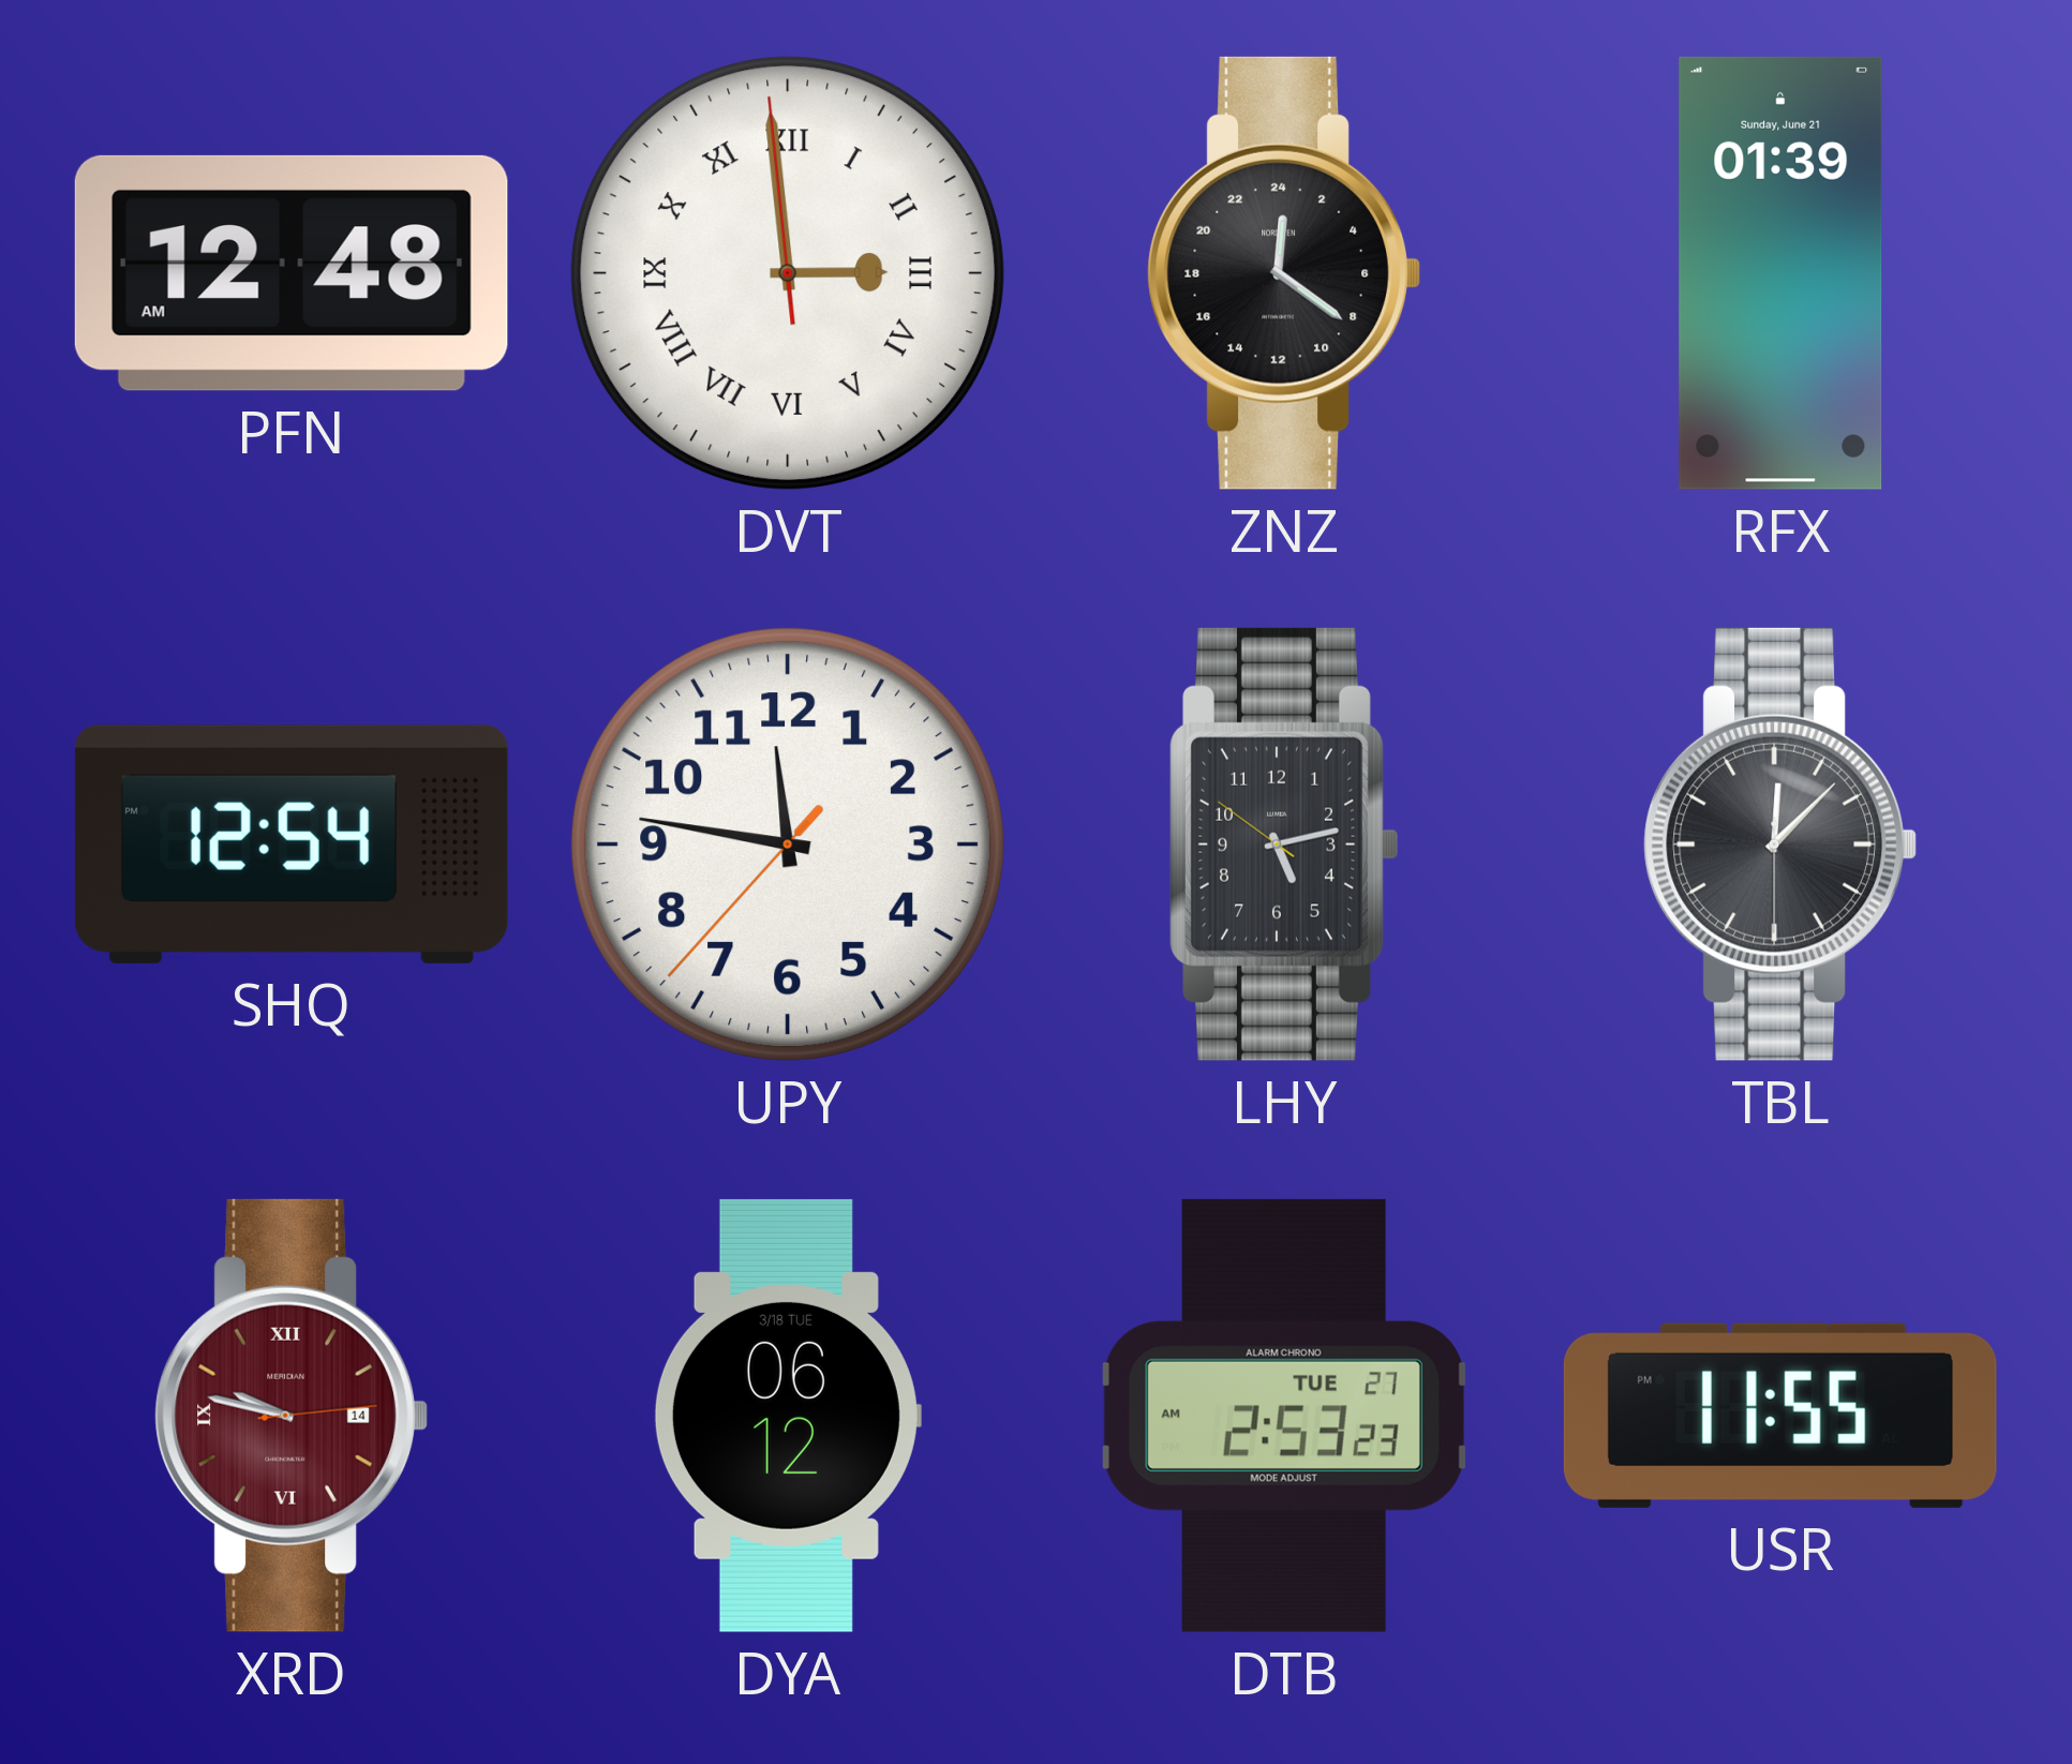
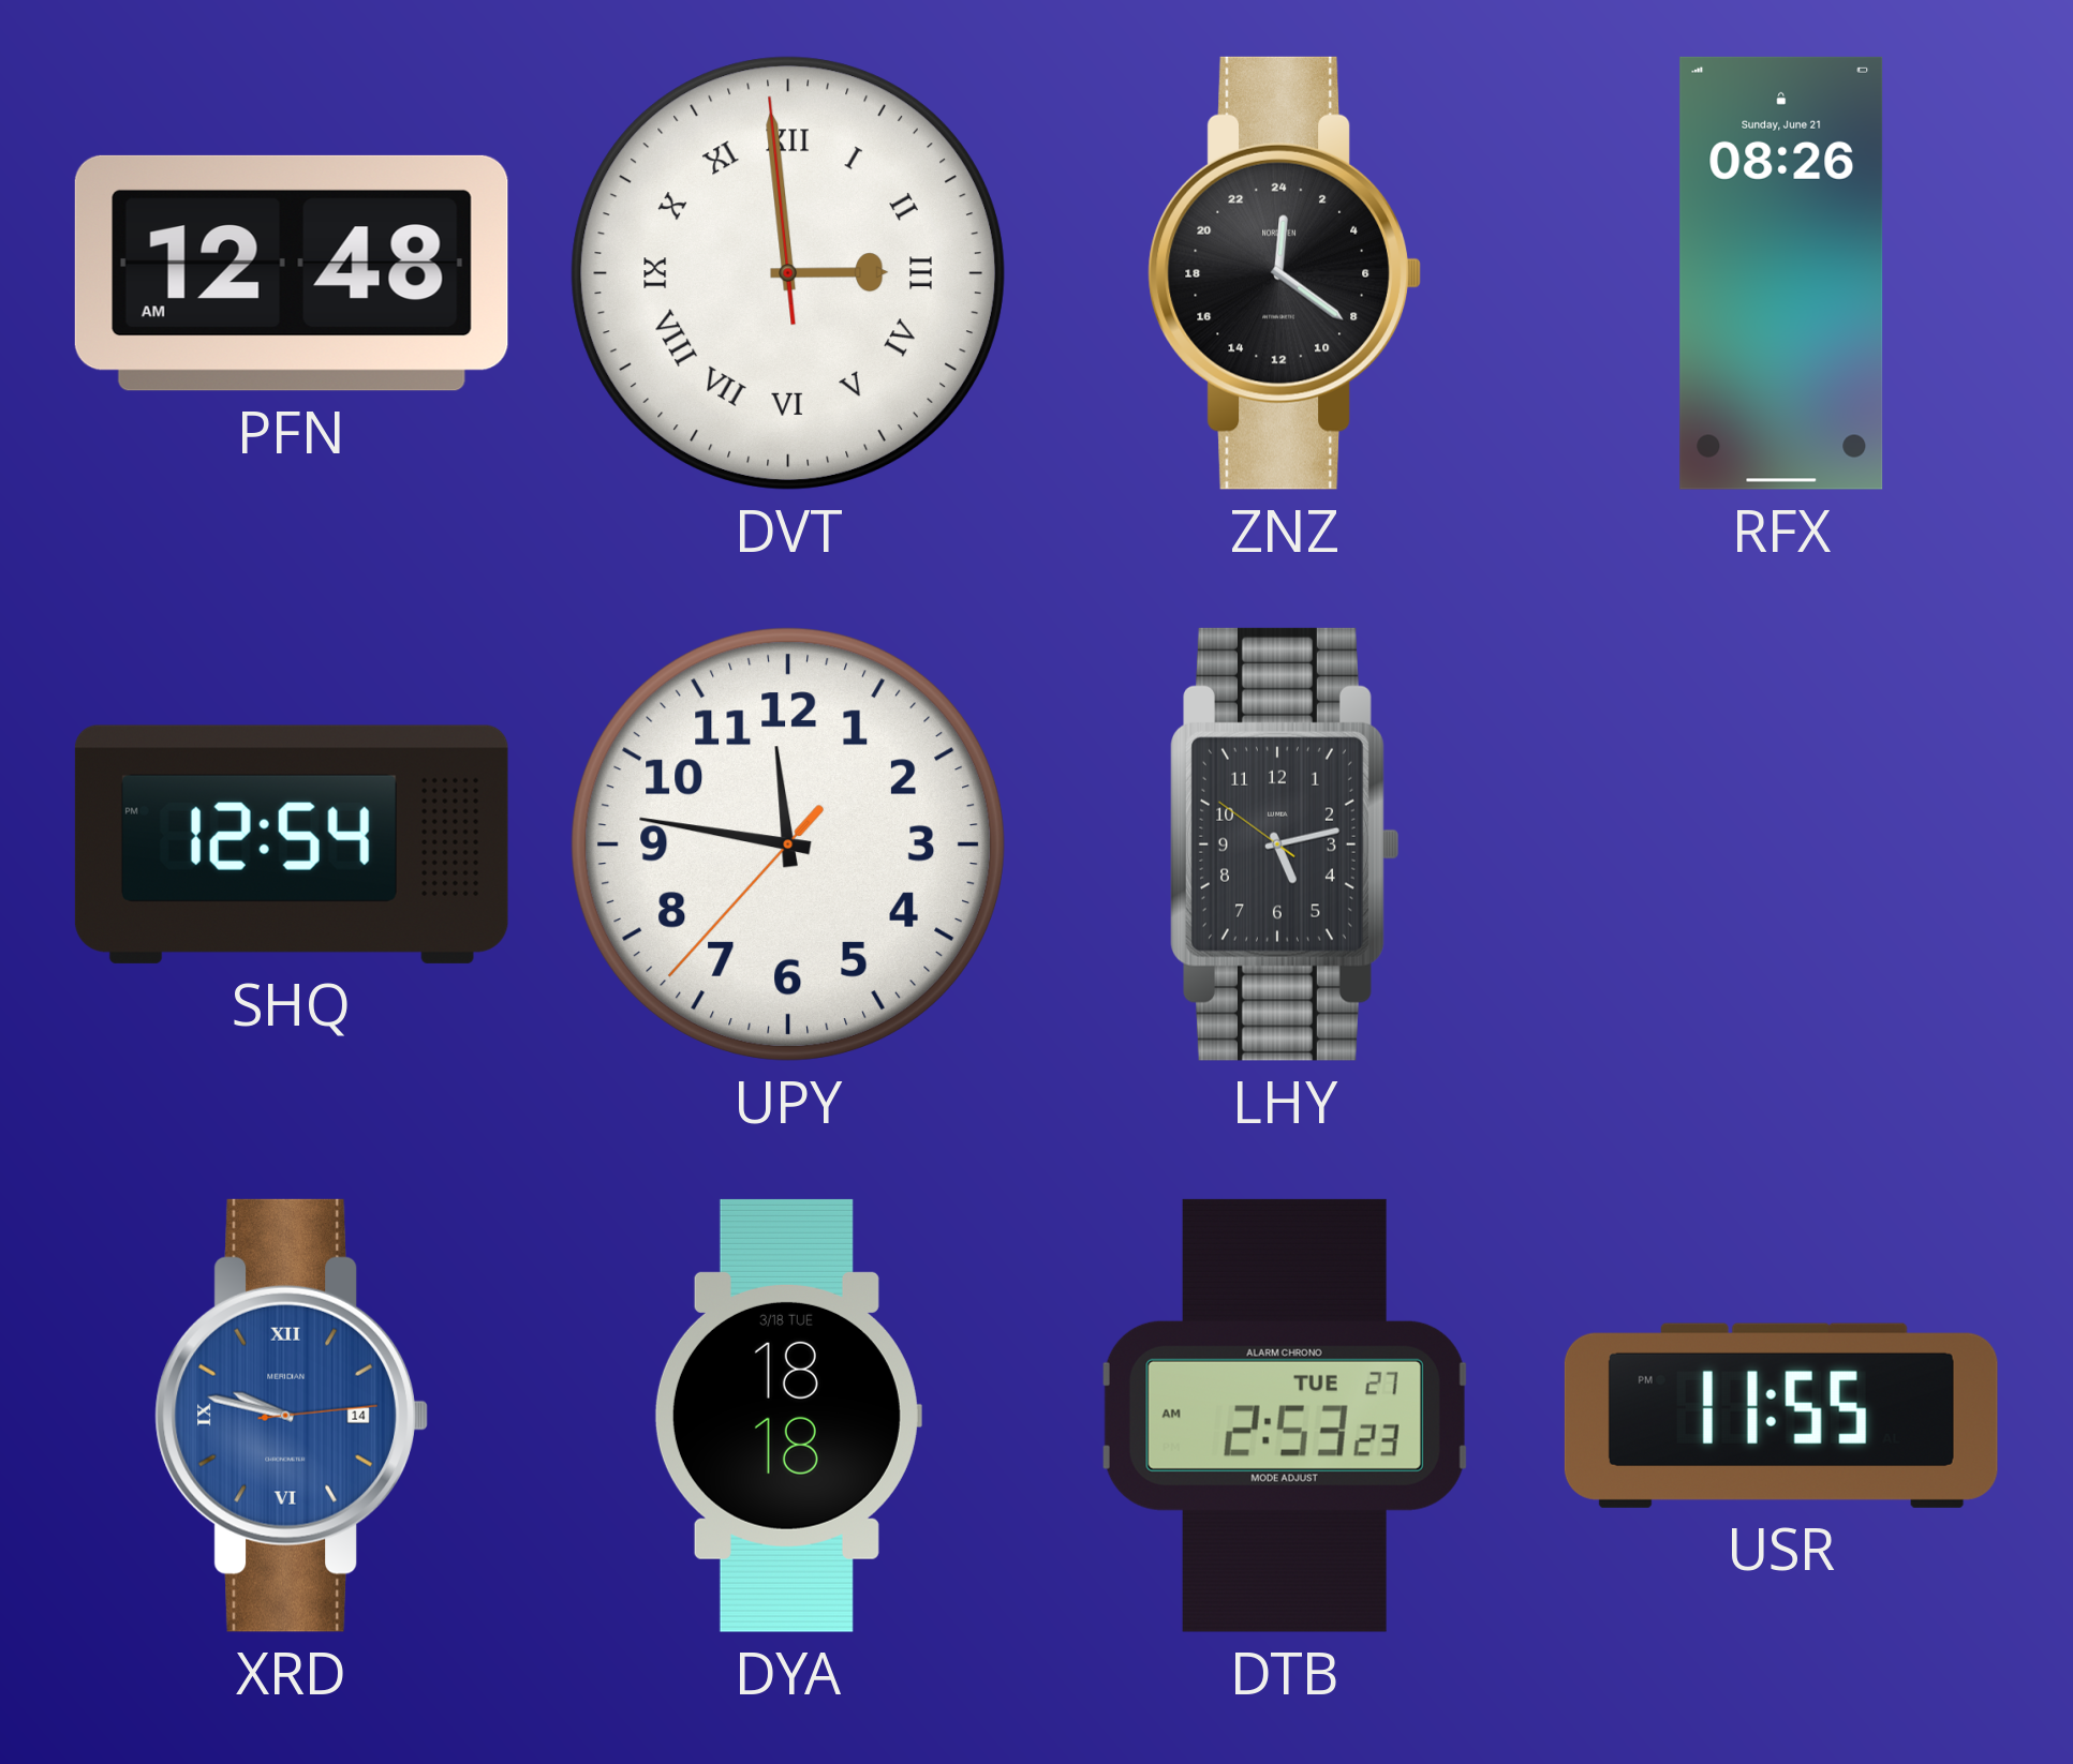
RFX: 01:39 -> 08:26 (1781, 273)
TBL: 12:07 -> none (1780, 844)
XRD dial: burgundy -> blue (292, 1416)
DYA: 06:12 -> 18:18 (787, 1416)
